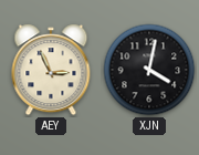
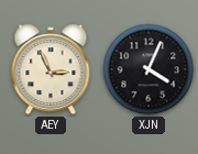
XJN: 4:02 -> 4:04 (148, 69)
